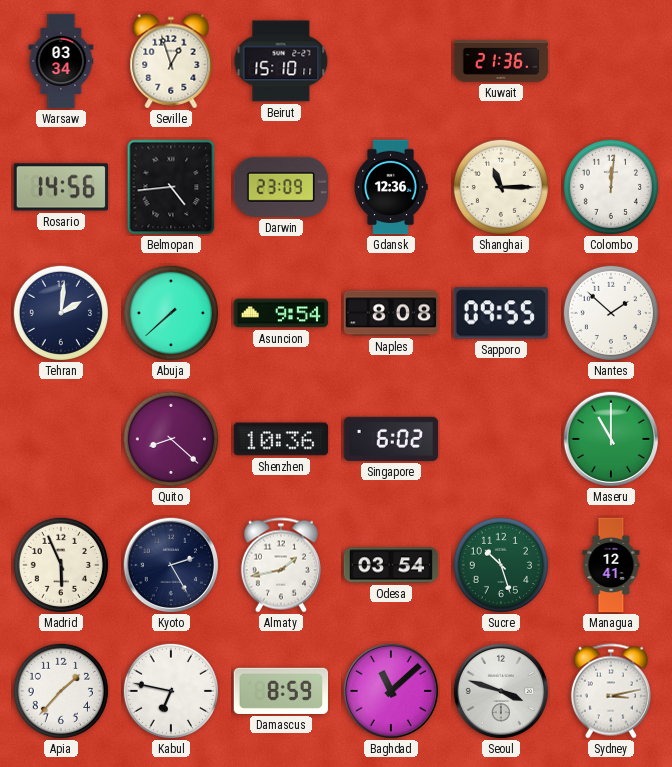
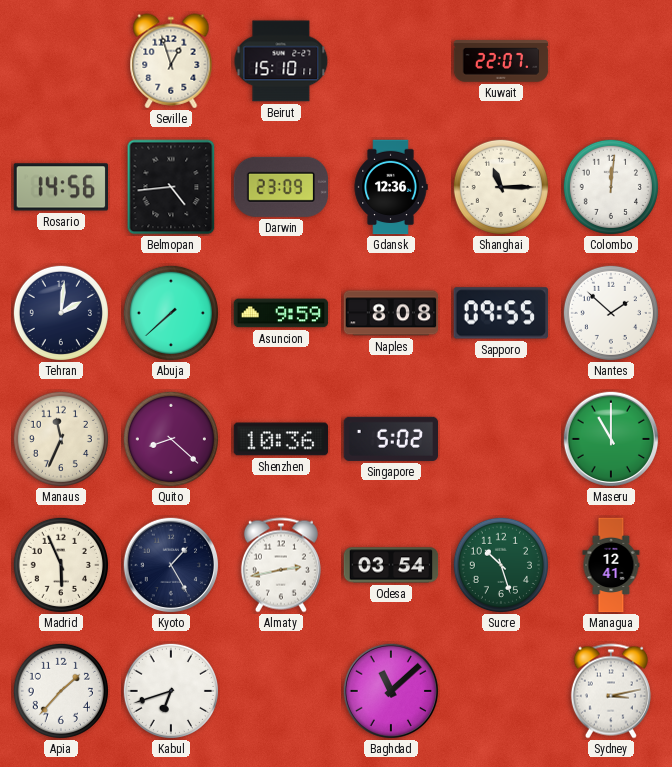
Warsaw: 03:34 -> none (61, 61)
Kuwait: 21:36 -> 22:07 (501, 61)
Asuncion: 9:54 -> 9:59 (281, 313)
Manaus: none -> 11:34 (61, 439)
Singapore: 6:02 -> 5:02 (390, 439)
Kyoto: 2:25 -> 1:25 (171, 565)
Almaty: 1:43 -> 2:43 (281, 565)
Kabul: 6:47 -> 6:42 (171, 691)
Damascus: 8:59 -> none (281, 691)
Seoul: 3:48 -> none (501, 691)
